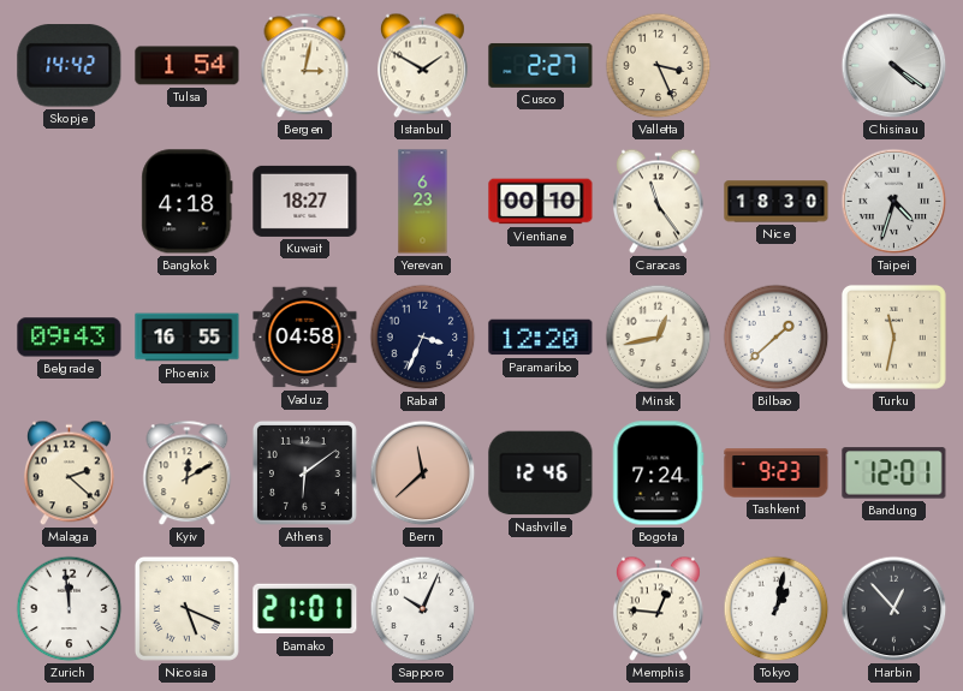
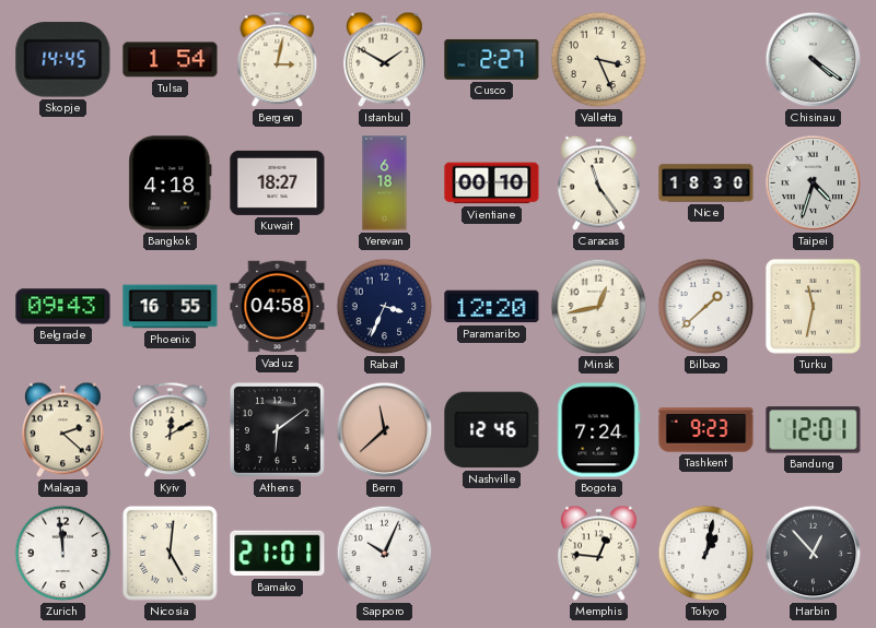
Skopje: 14:42 -> 14:45 (63, 60)
Yerevan: 6:23 -> 6:18 (385, 183)
Nicosia: 5:19 -> 5:01 (170, 553)
